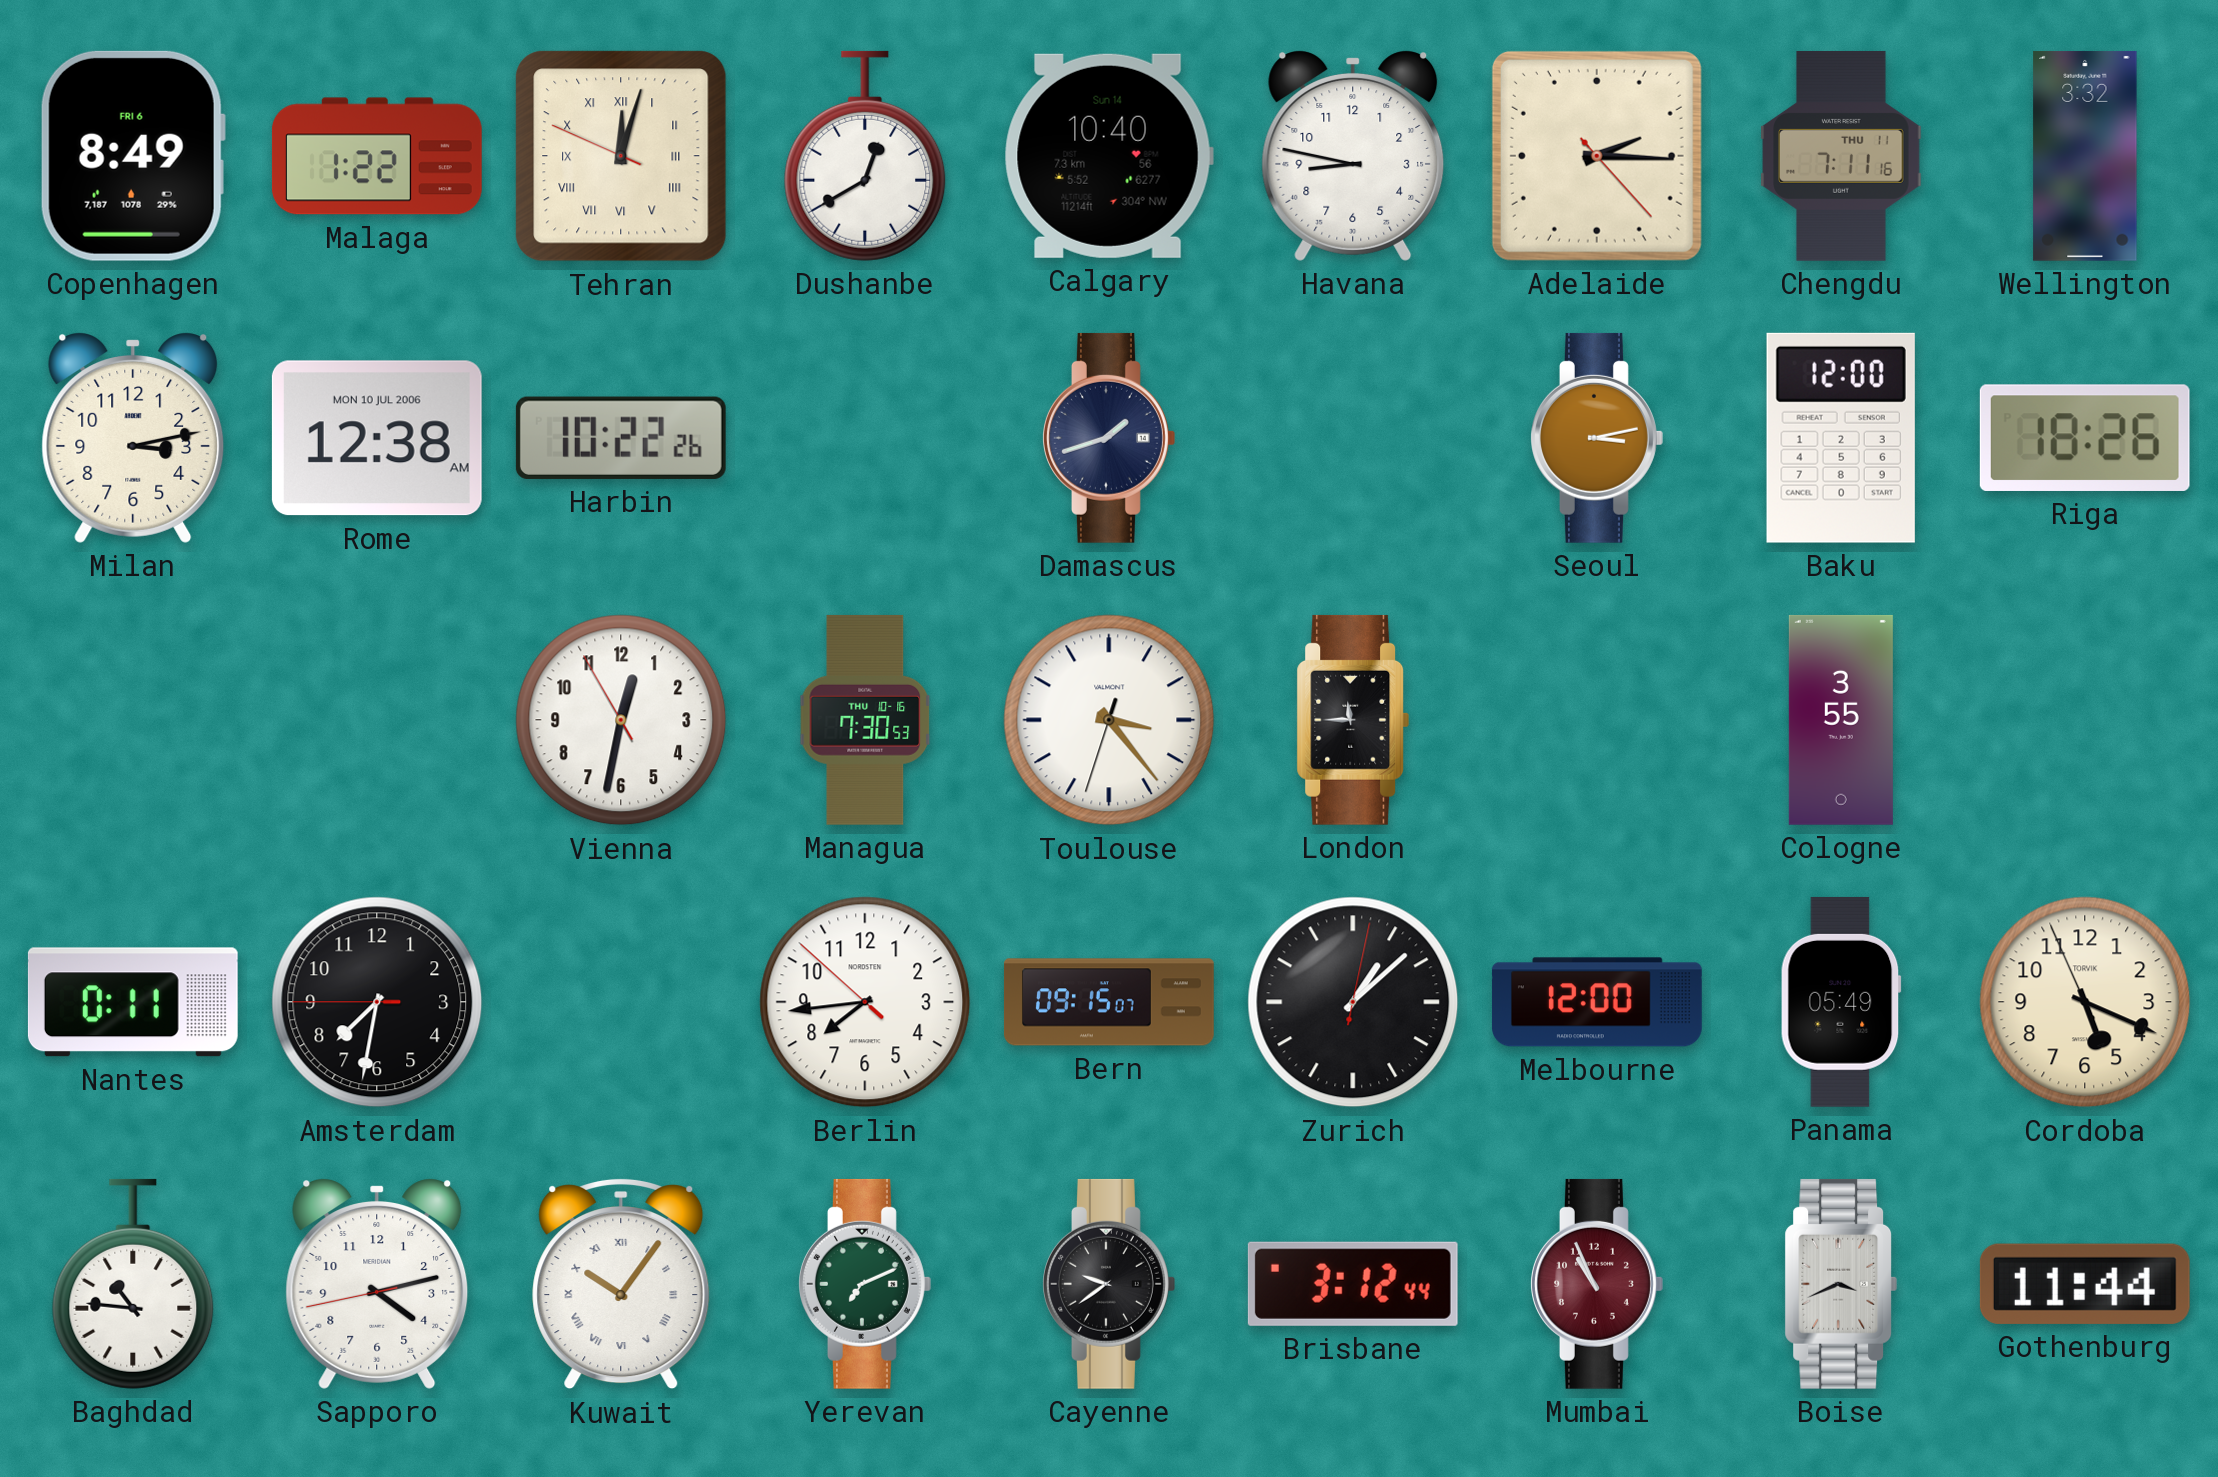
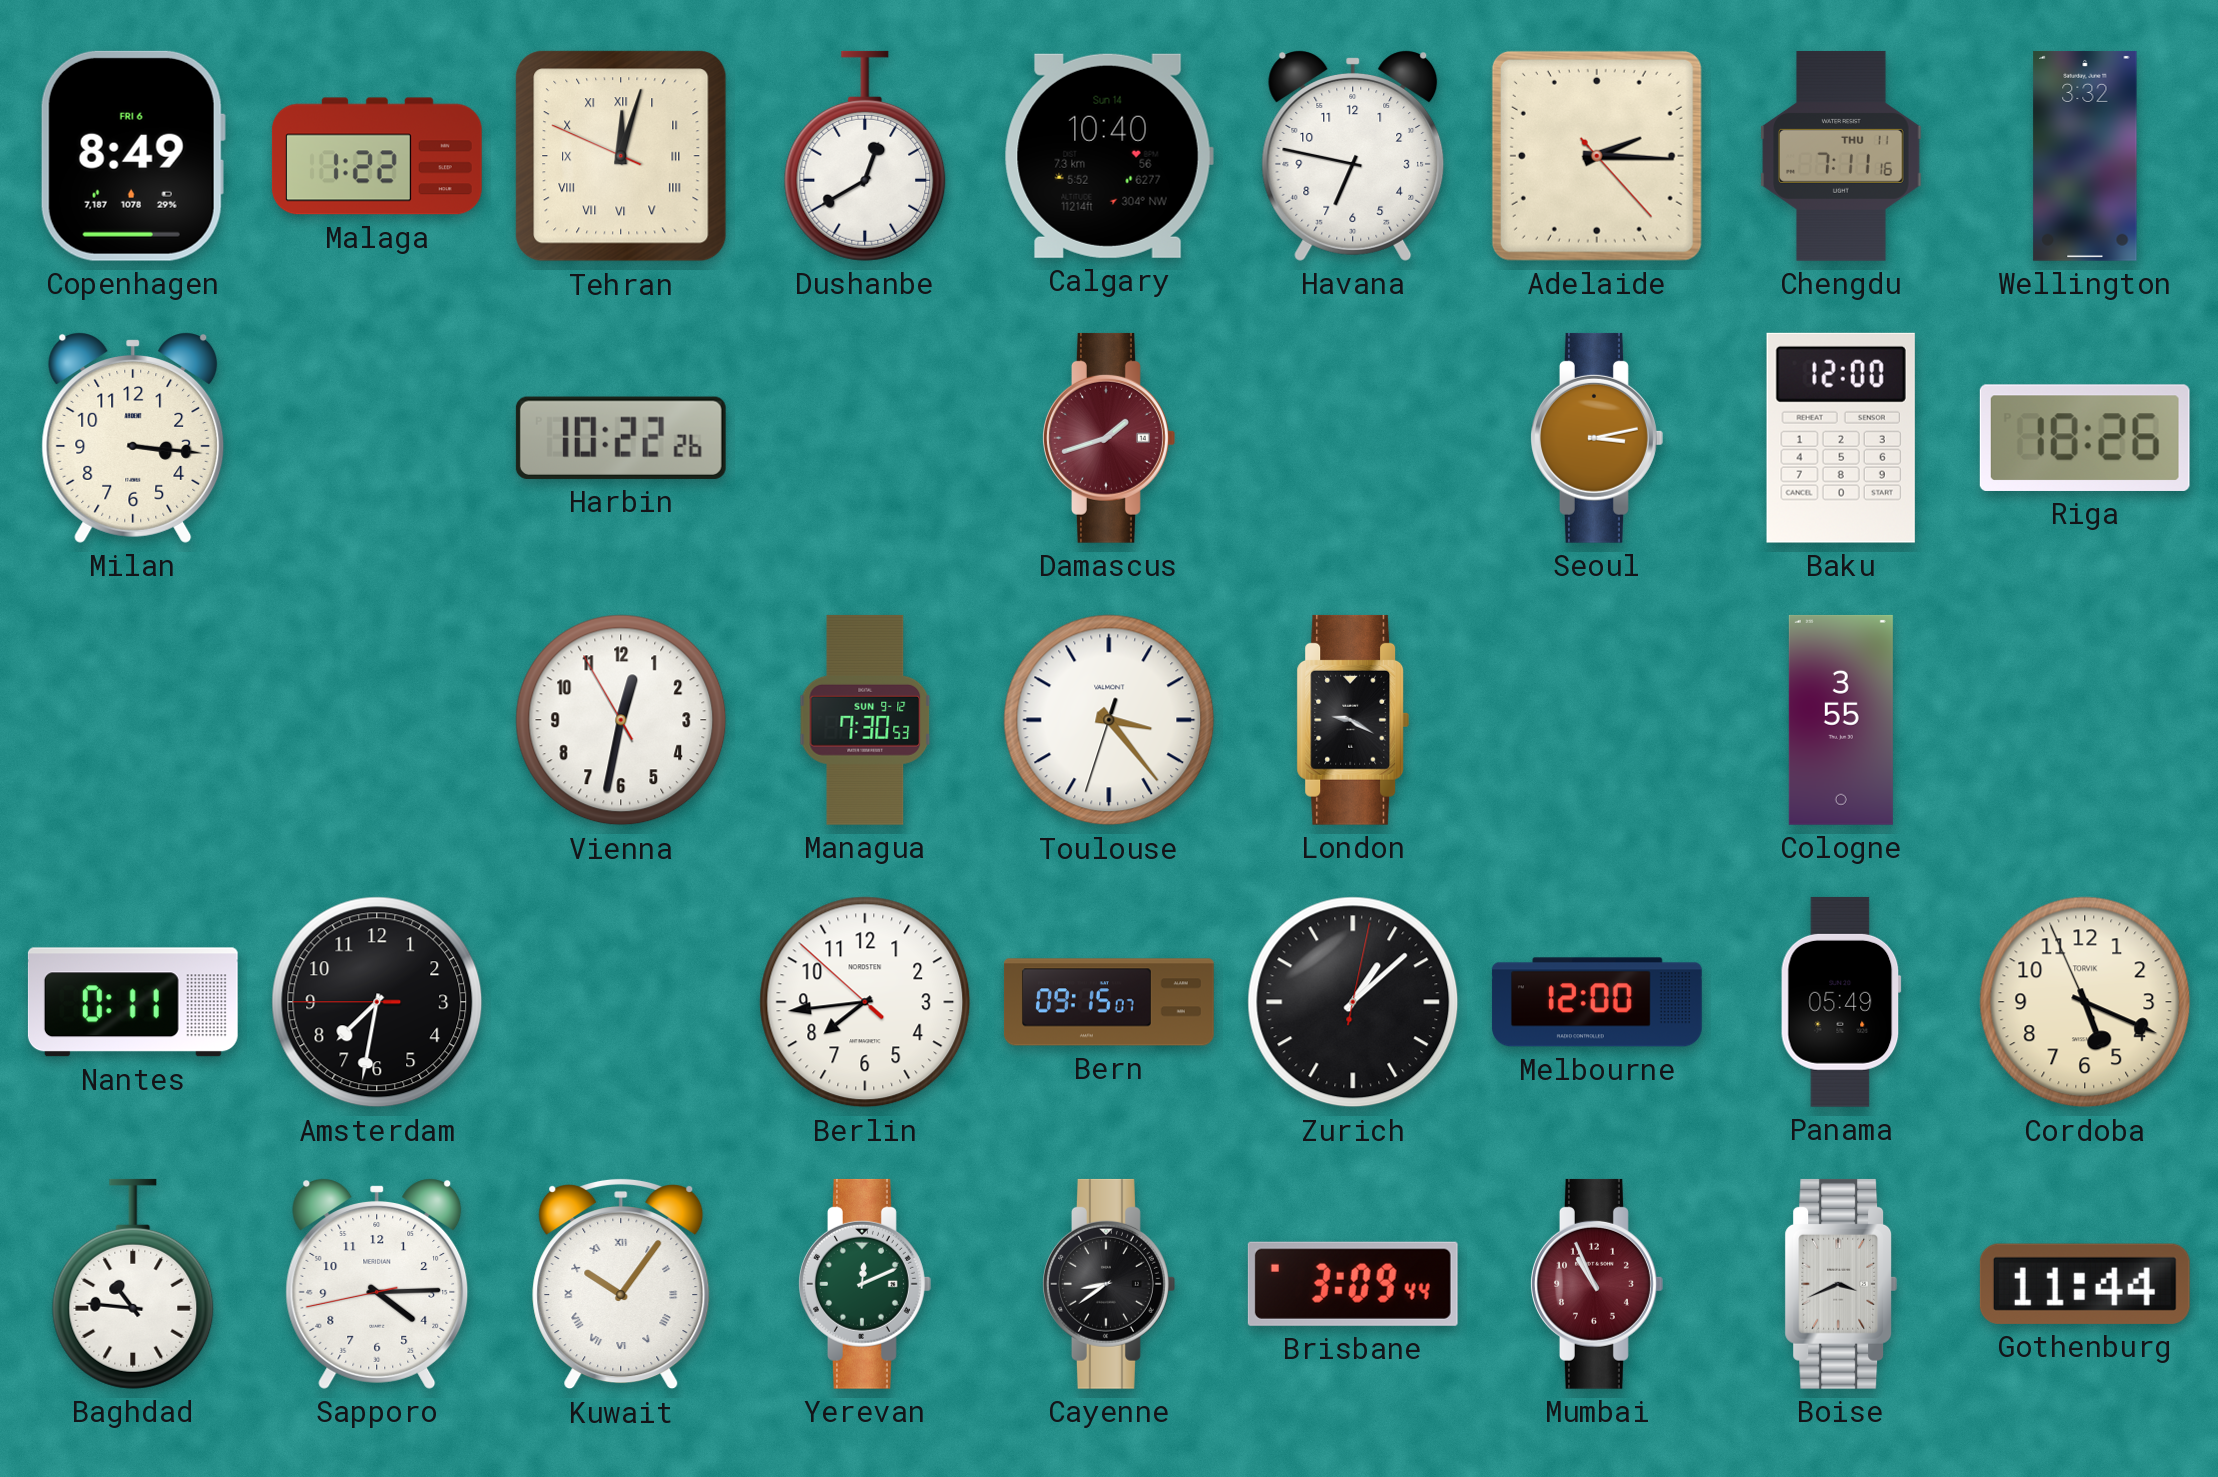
Havana: 8:47 -> 6:47 (1353, 156)
Milan: 3:13 -> 3:16 (133, 438)
Rome: 12:38 -> none (377, 438)
Damascus dial: navy -> burgundy (1109, 438)
Managua date: THU 10-16 -> SUN 9-12 (865, 720)
London: 11:45 -> 9:20 (1353, 720)
Sapporo: 4:12 -> 4:14 (377, 1284)
Yerevan: 7:11 -> 12:11 (865, 1284)
Cayenne: 9:39 -> 8:39 (1109, 1284)
Brisbane: 3:12 -> 3:09 (1353, 1284)
